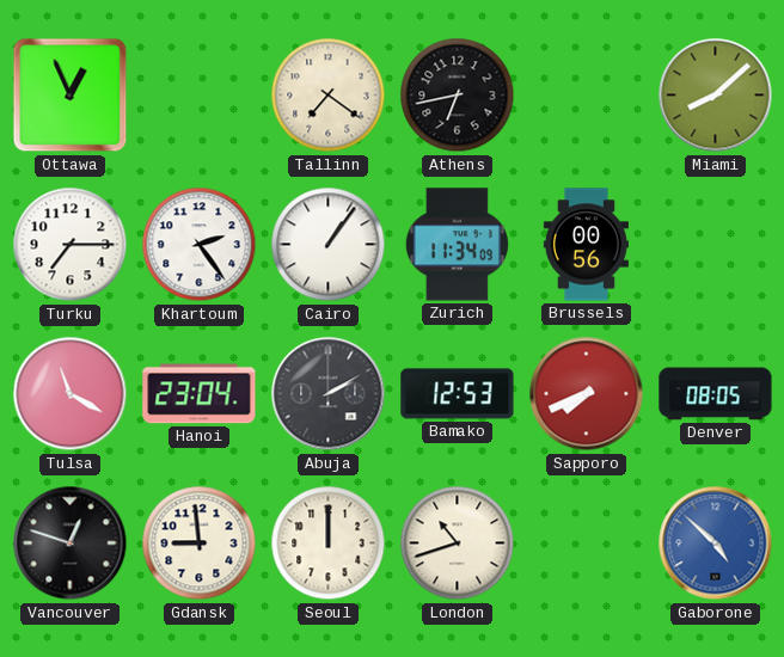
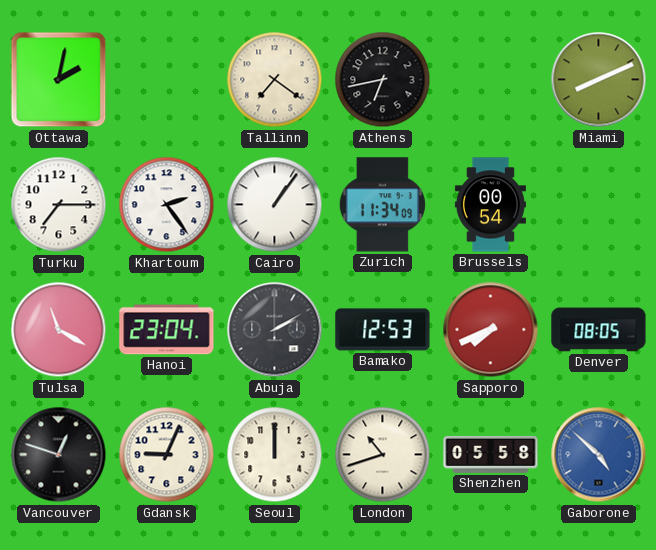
Ottawa: 12:56 -> 2:02 (59, 80)
Miami: 8:08 -> 8:11 (599, 80)
Brussels: 00:56 -> 00:54 (490, 205)
Gdansk: 8:59 -> 9:04 (167, 455)
Shenzhen: none -> 05:58 (491, 454)
